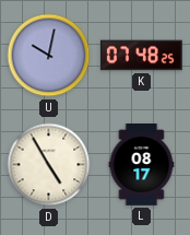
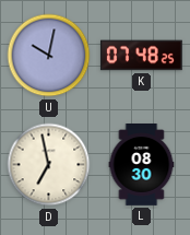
D: 4:55 -> 6:58 (49, 165)
L: 08:17 -> 08:30 (142, 165)
